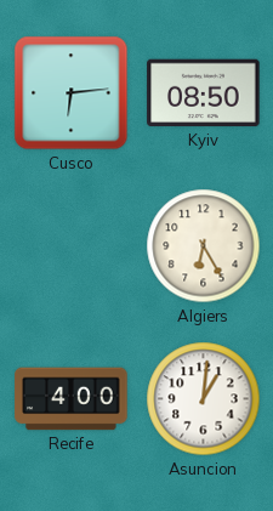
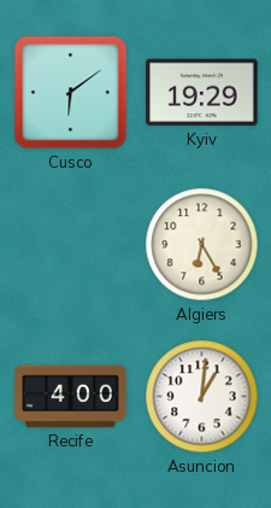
Cusco: 6:14 -> 6:09 (71, 93)
Kyiv: 08:50 -> 19:29 (202, 93)
